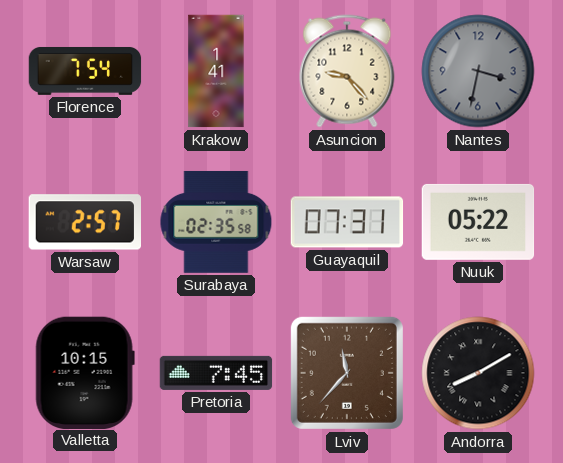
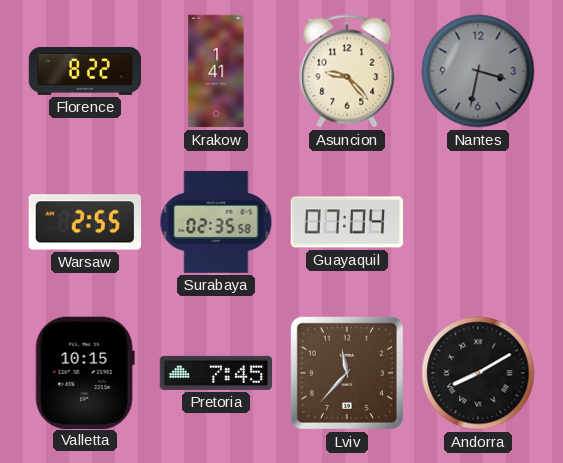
Florence: 7:54 -> 8:22 (85, 71)
Warsaw: 2:57 -> 2:55 (84, 222)
Guayaquil: 07:31 -> 07:04 (347, 222)
Nuuk: 05:22 -> none (478, 222)
